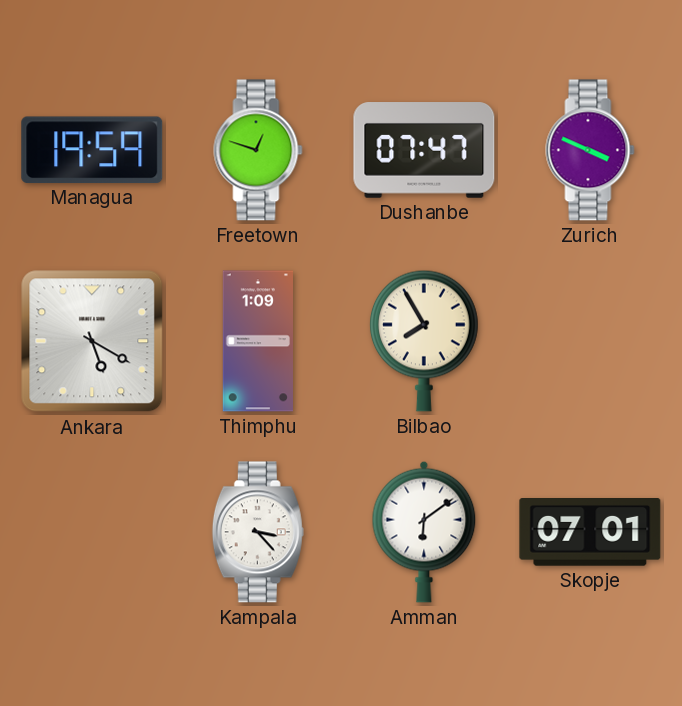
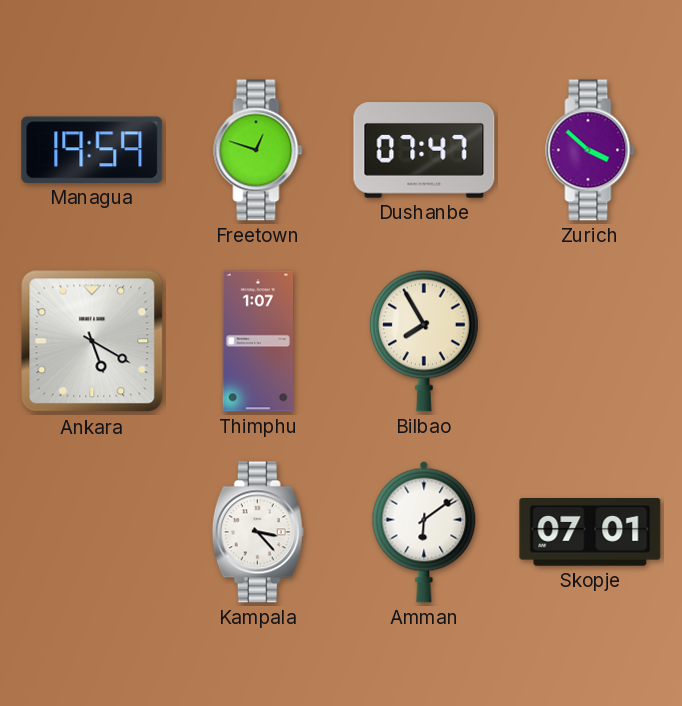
Zurich: 3:49 -> 3:52 (590, 150)
Thimphu: 1:09 -> 1:07 (257, 341)
